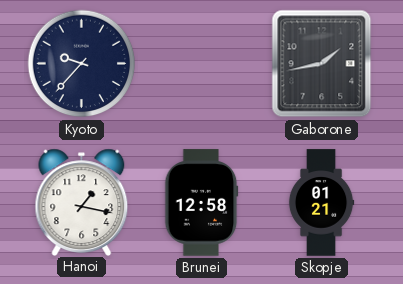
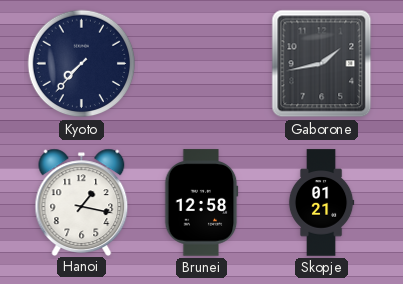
Kyoto: 9:37 -> 7:37 (82, 64)
